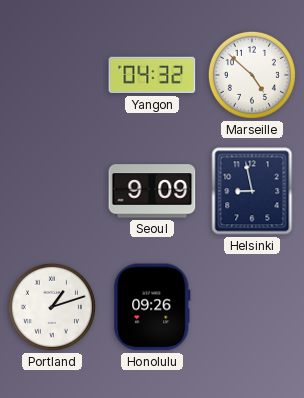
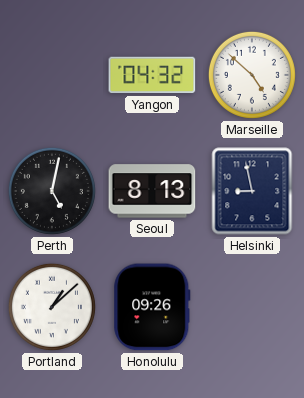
Perth: none -> 5:02 (52, 191)
Seoul: 9:09 -> 8:13 (152, 191)
Portland: 1:12 -> 1:08 (52, 307)
